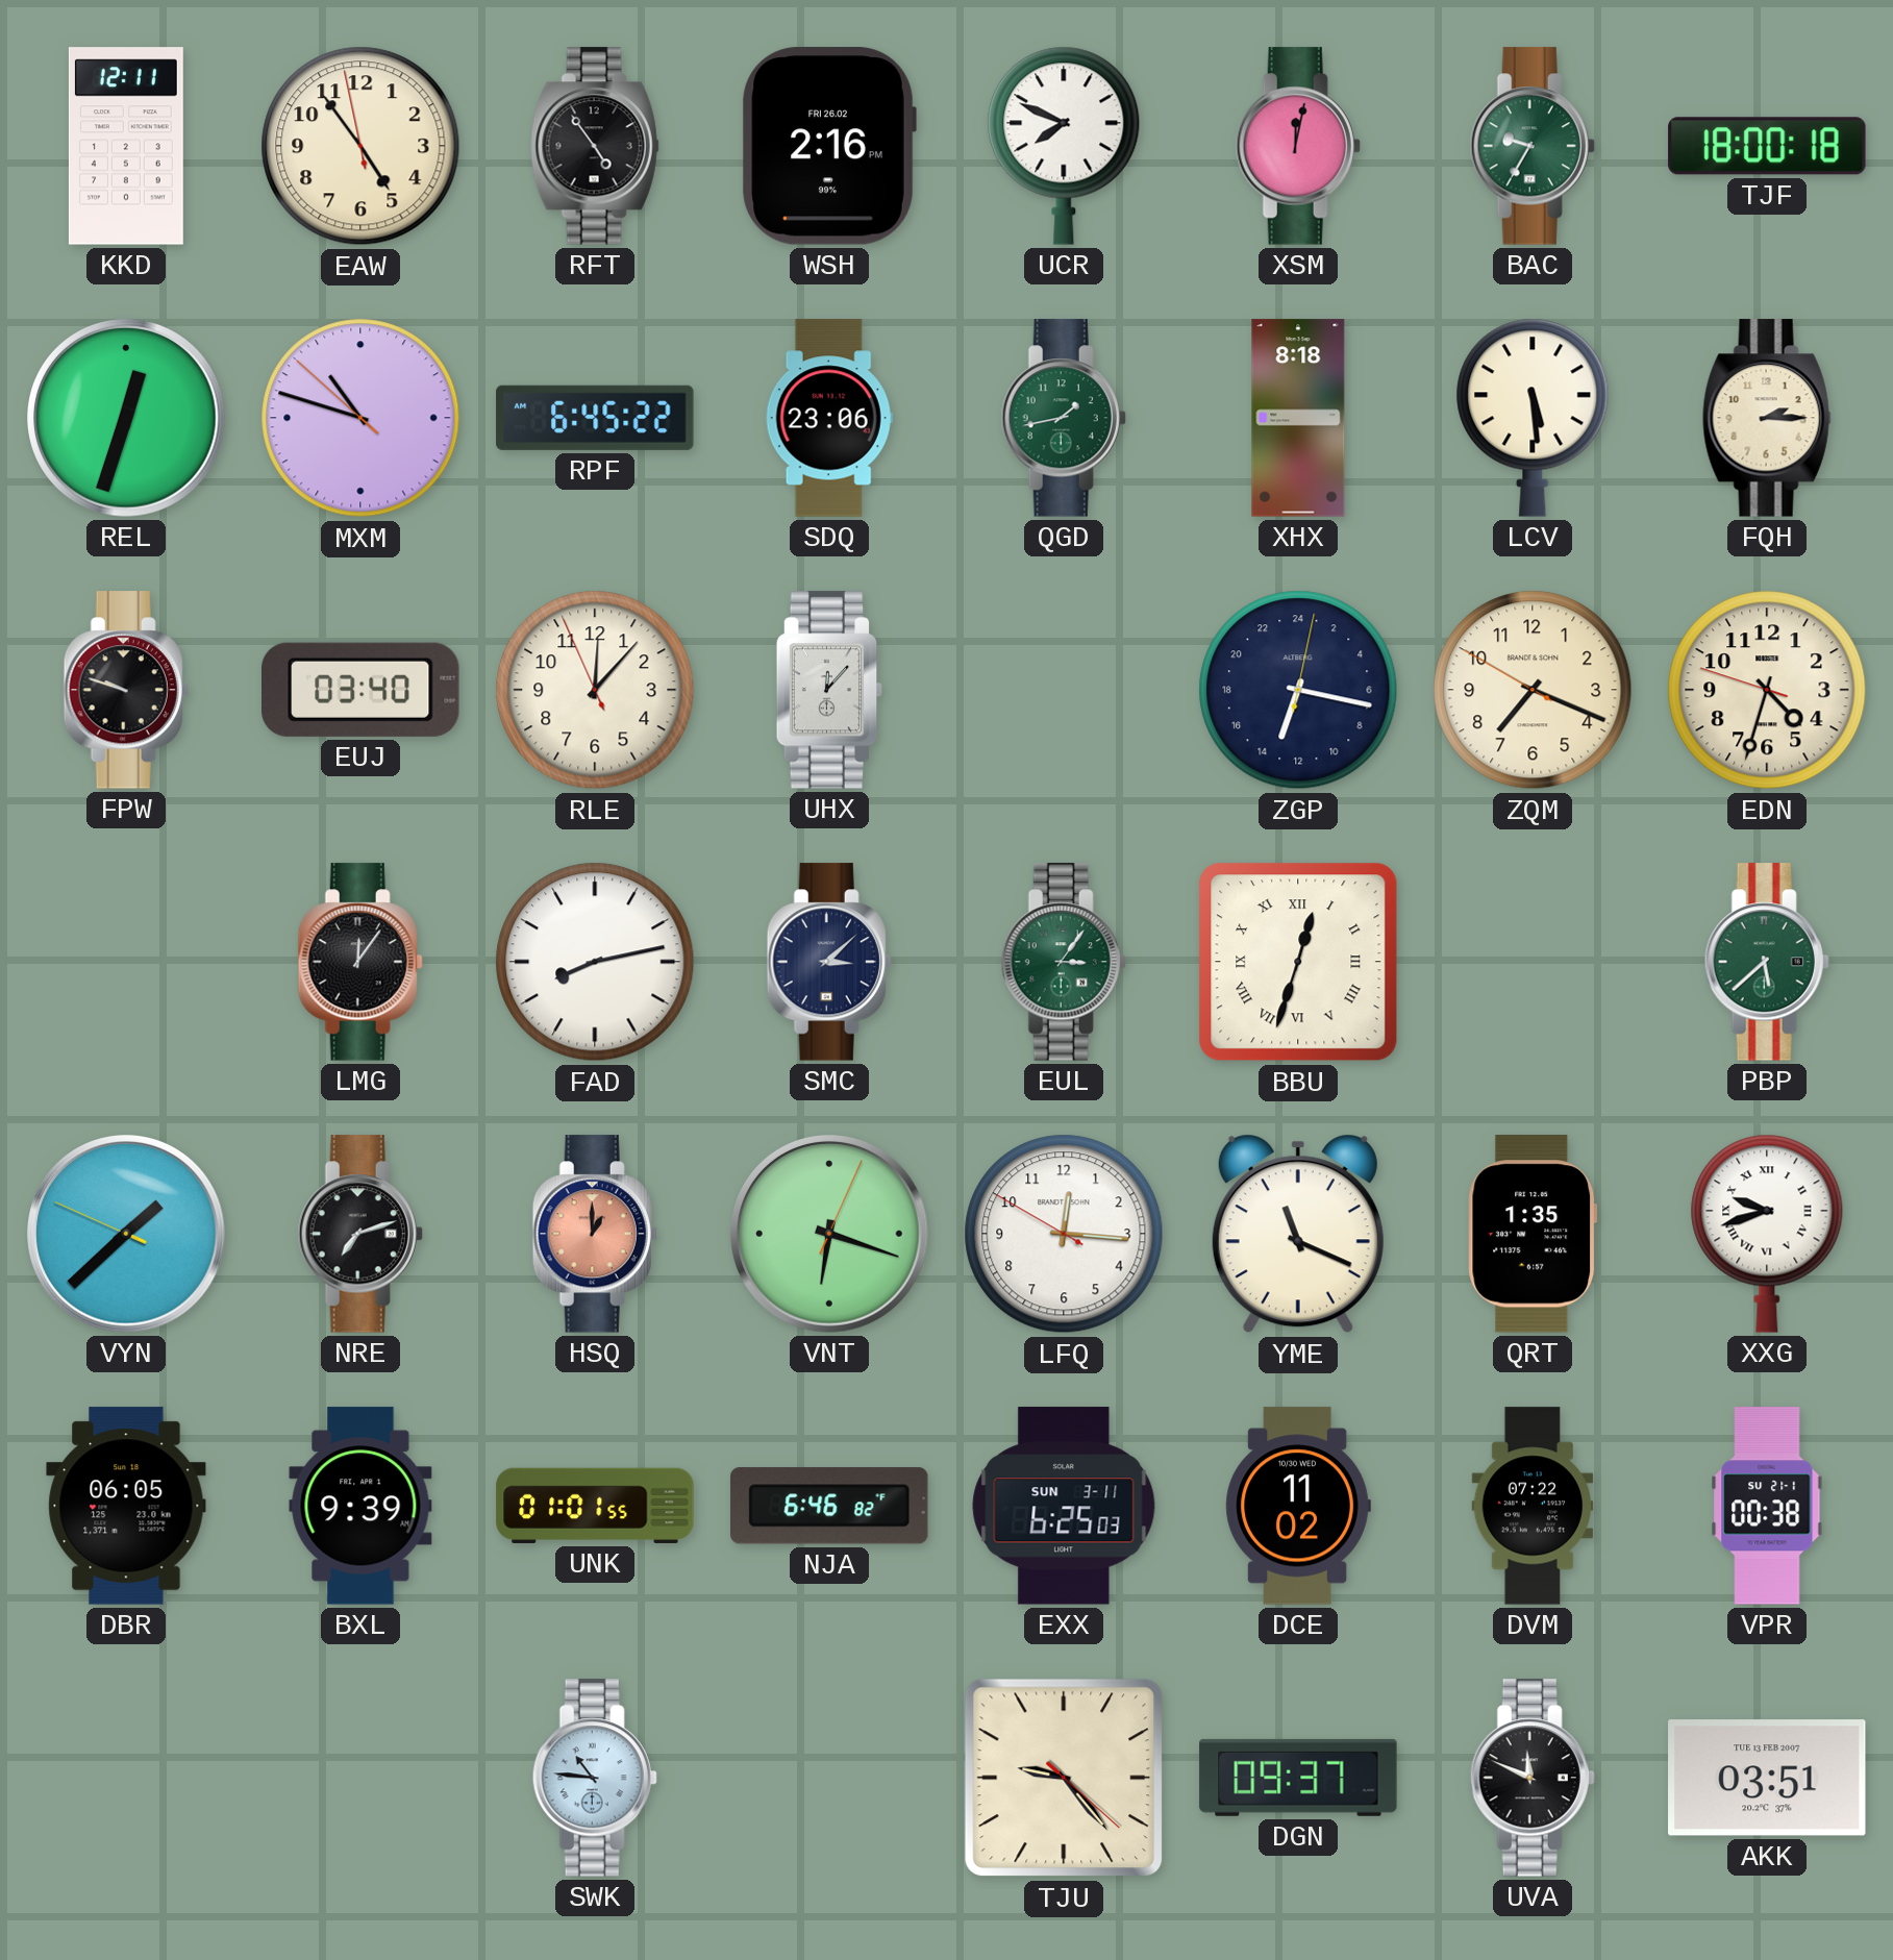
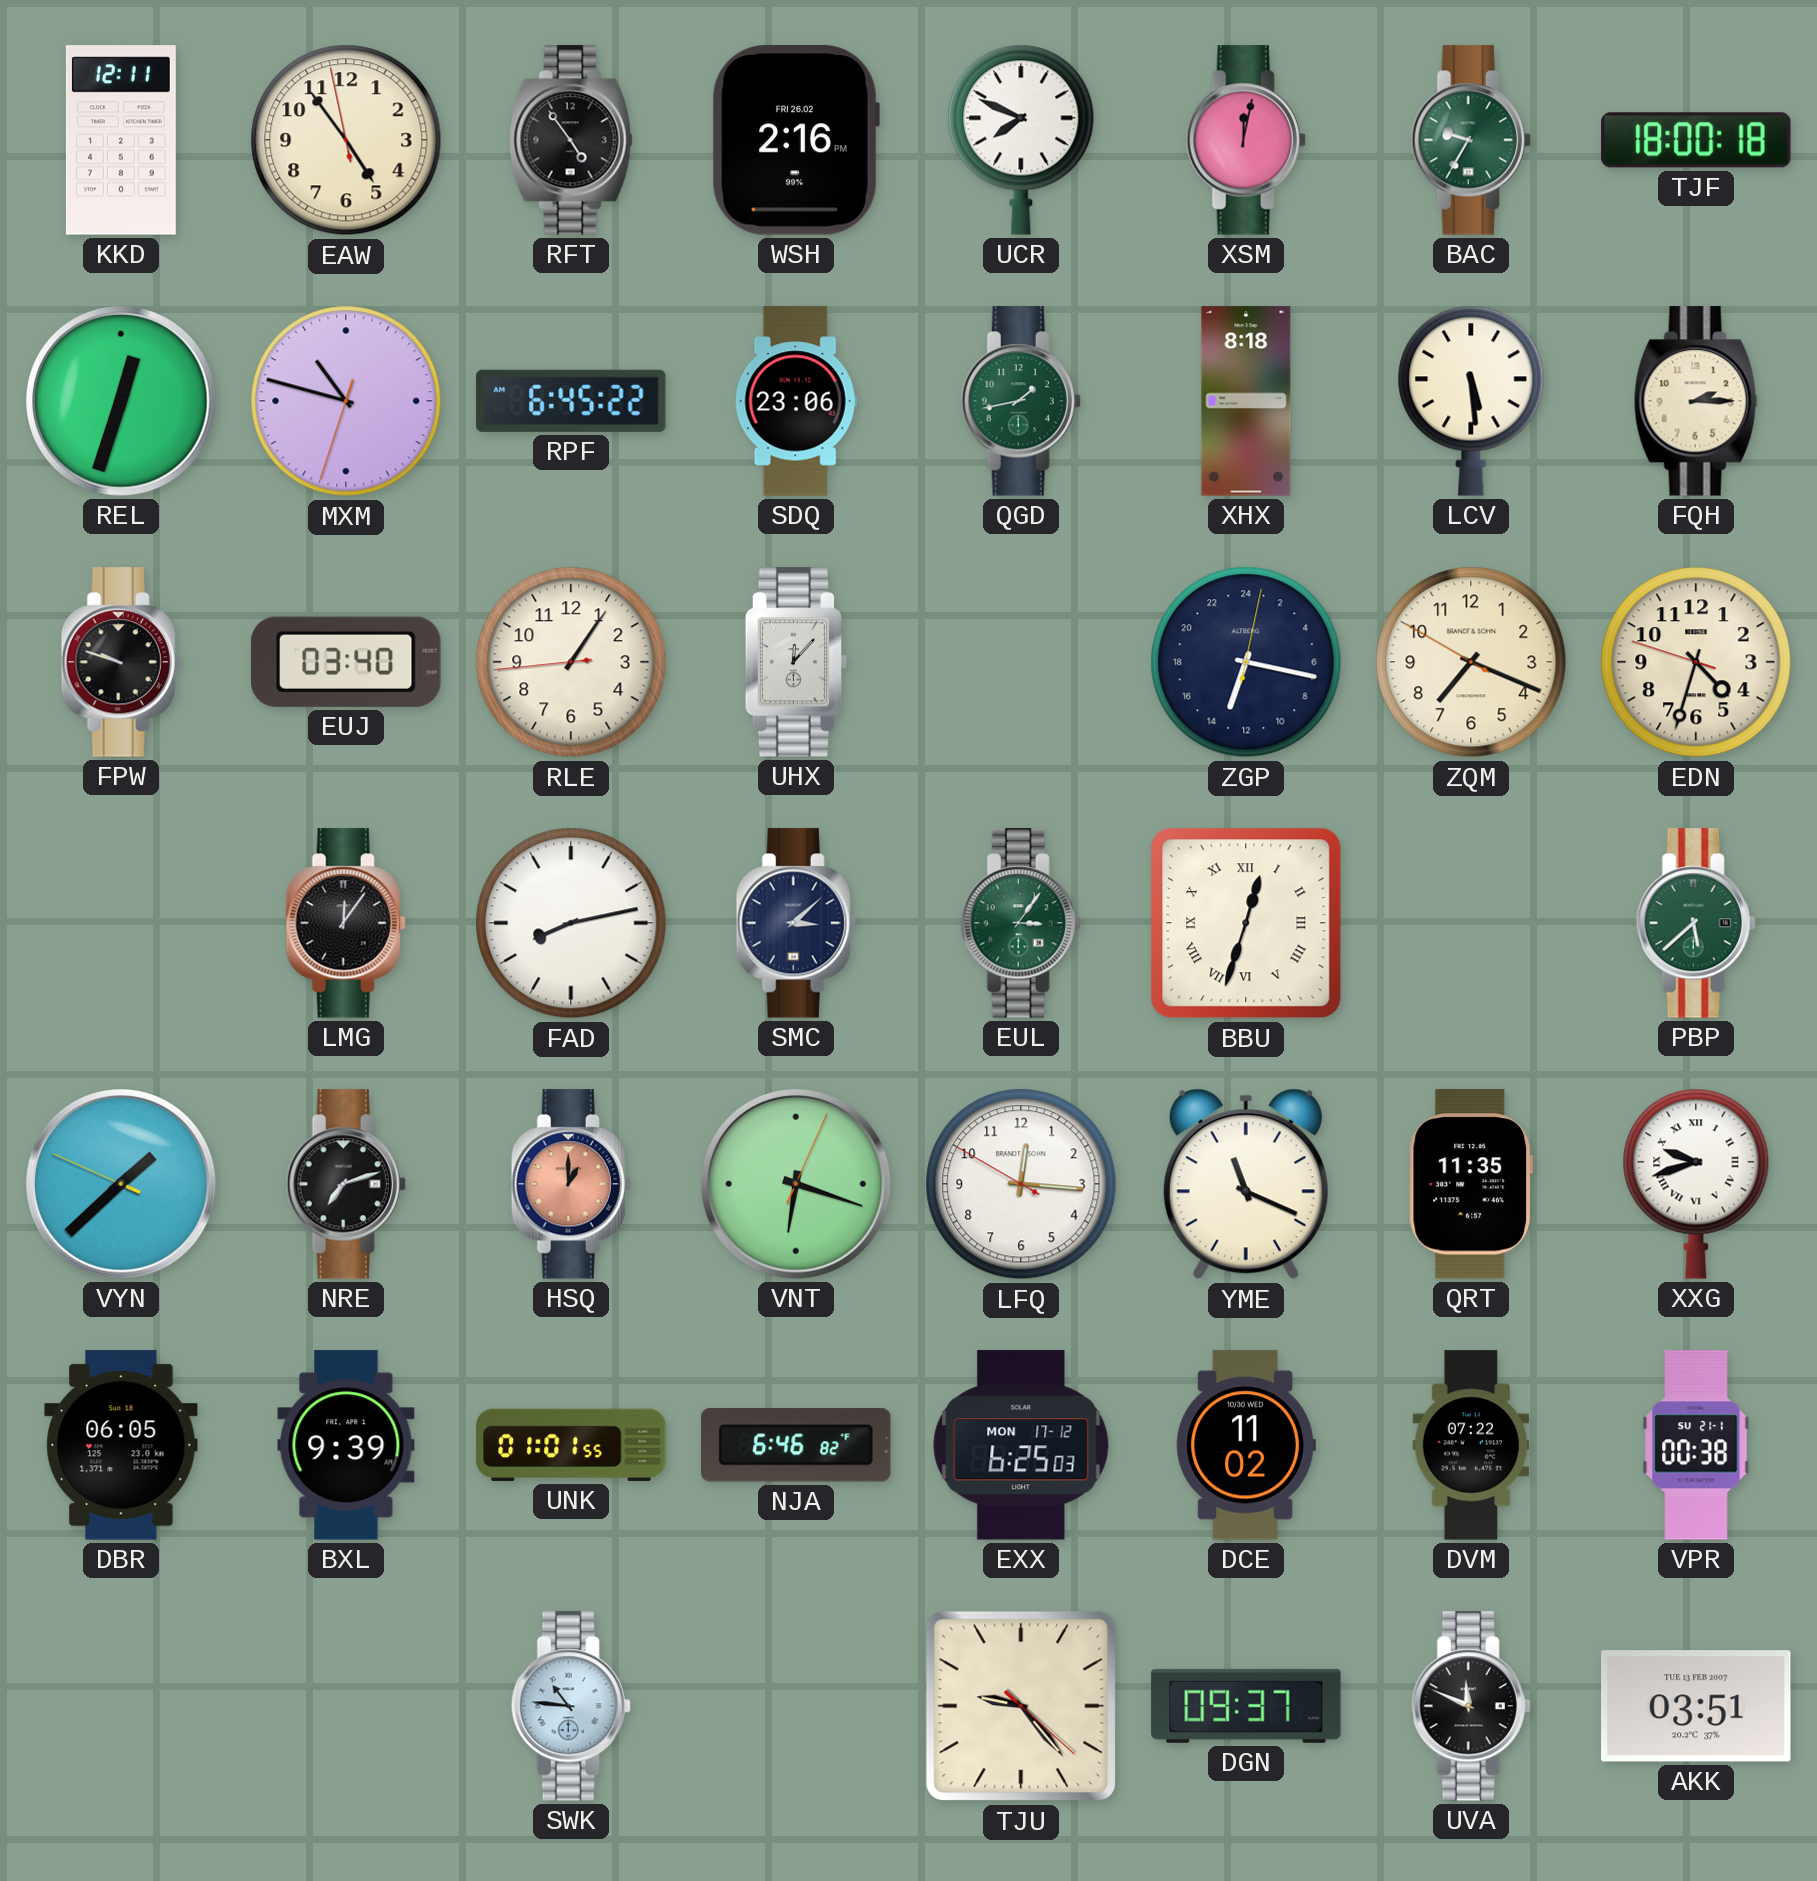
MXM: 10:47:52 -> 10:47:33 (346, 401)
RLE: 12:06 -> 1:05 (571, 662)
QRT: 1:35 -> 11:35 (1471, 1184)
EXX date: SUN 3-11 -> MON 17-12 (1021, 1445)
